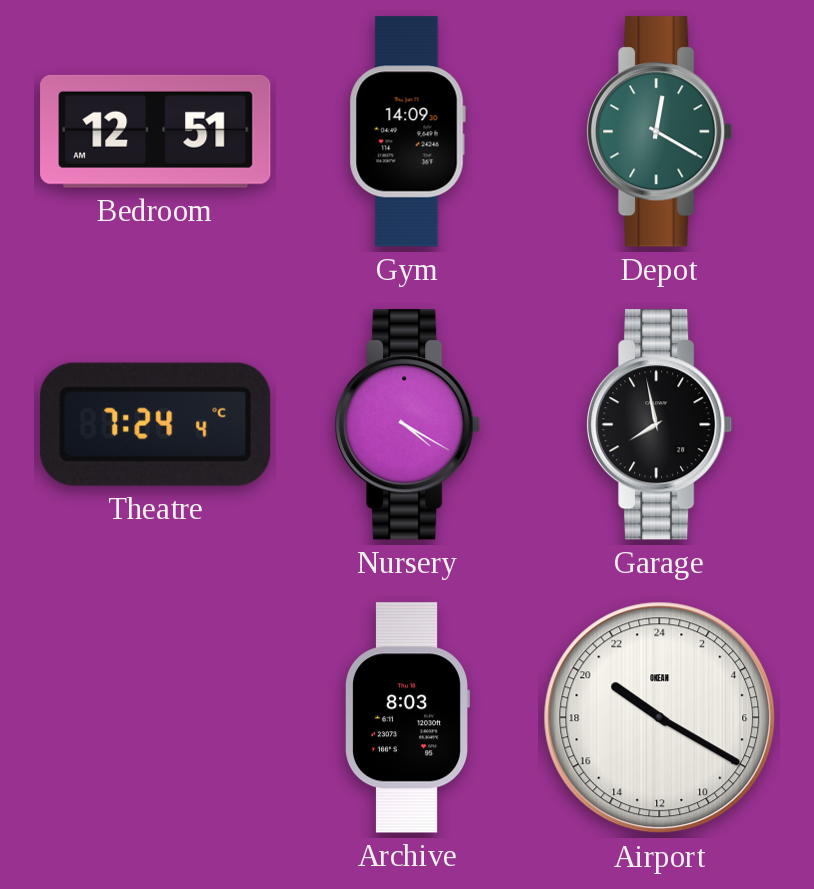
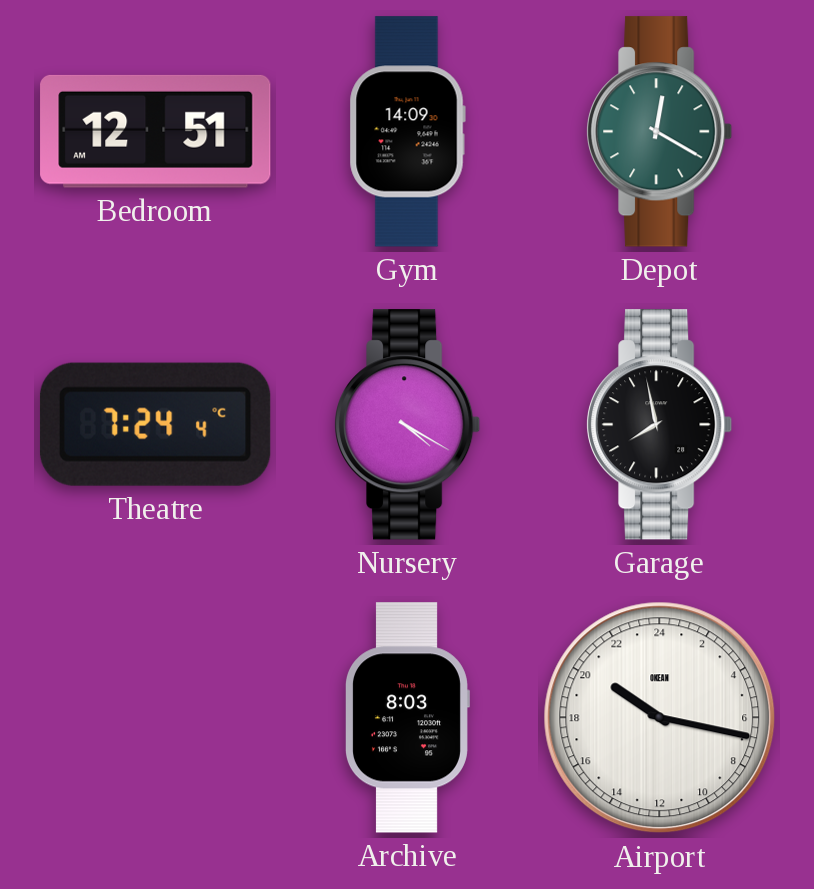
Airport: 20:20 -> 20:17 (660, 718)
